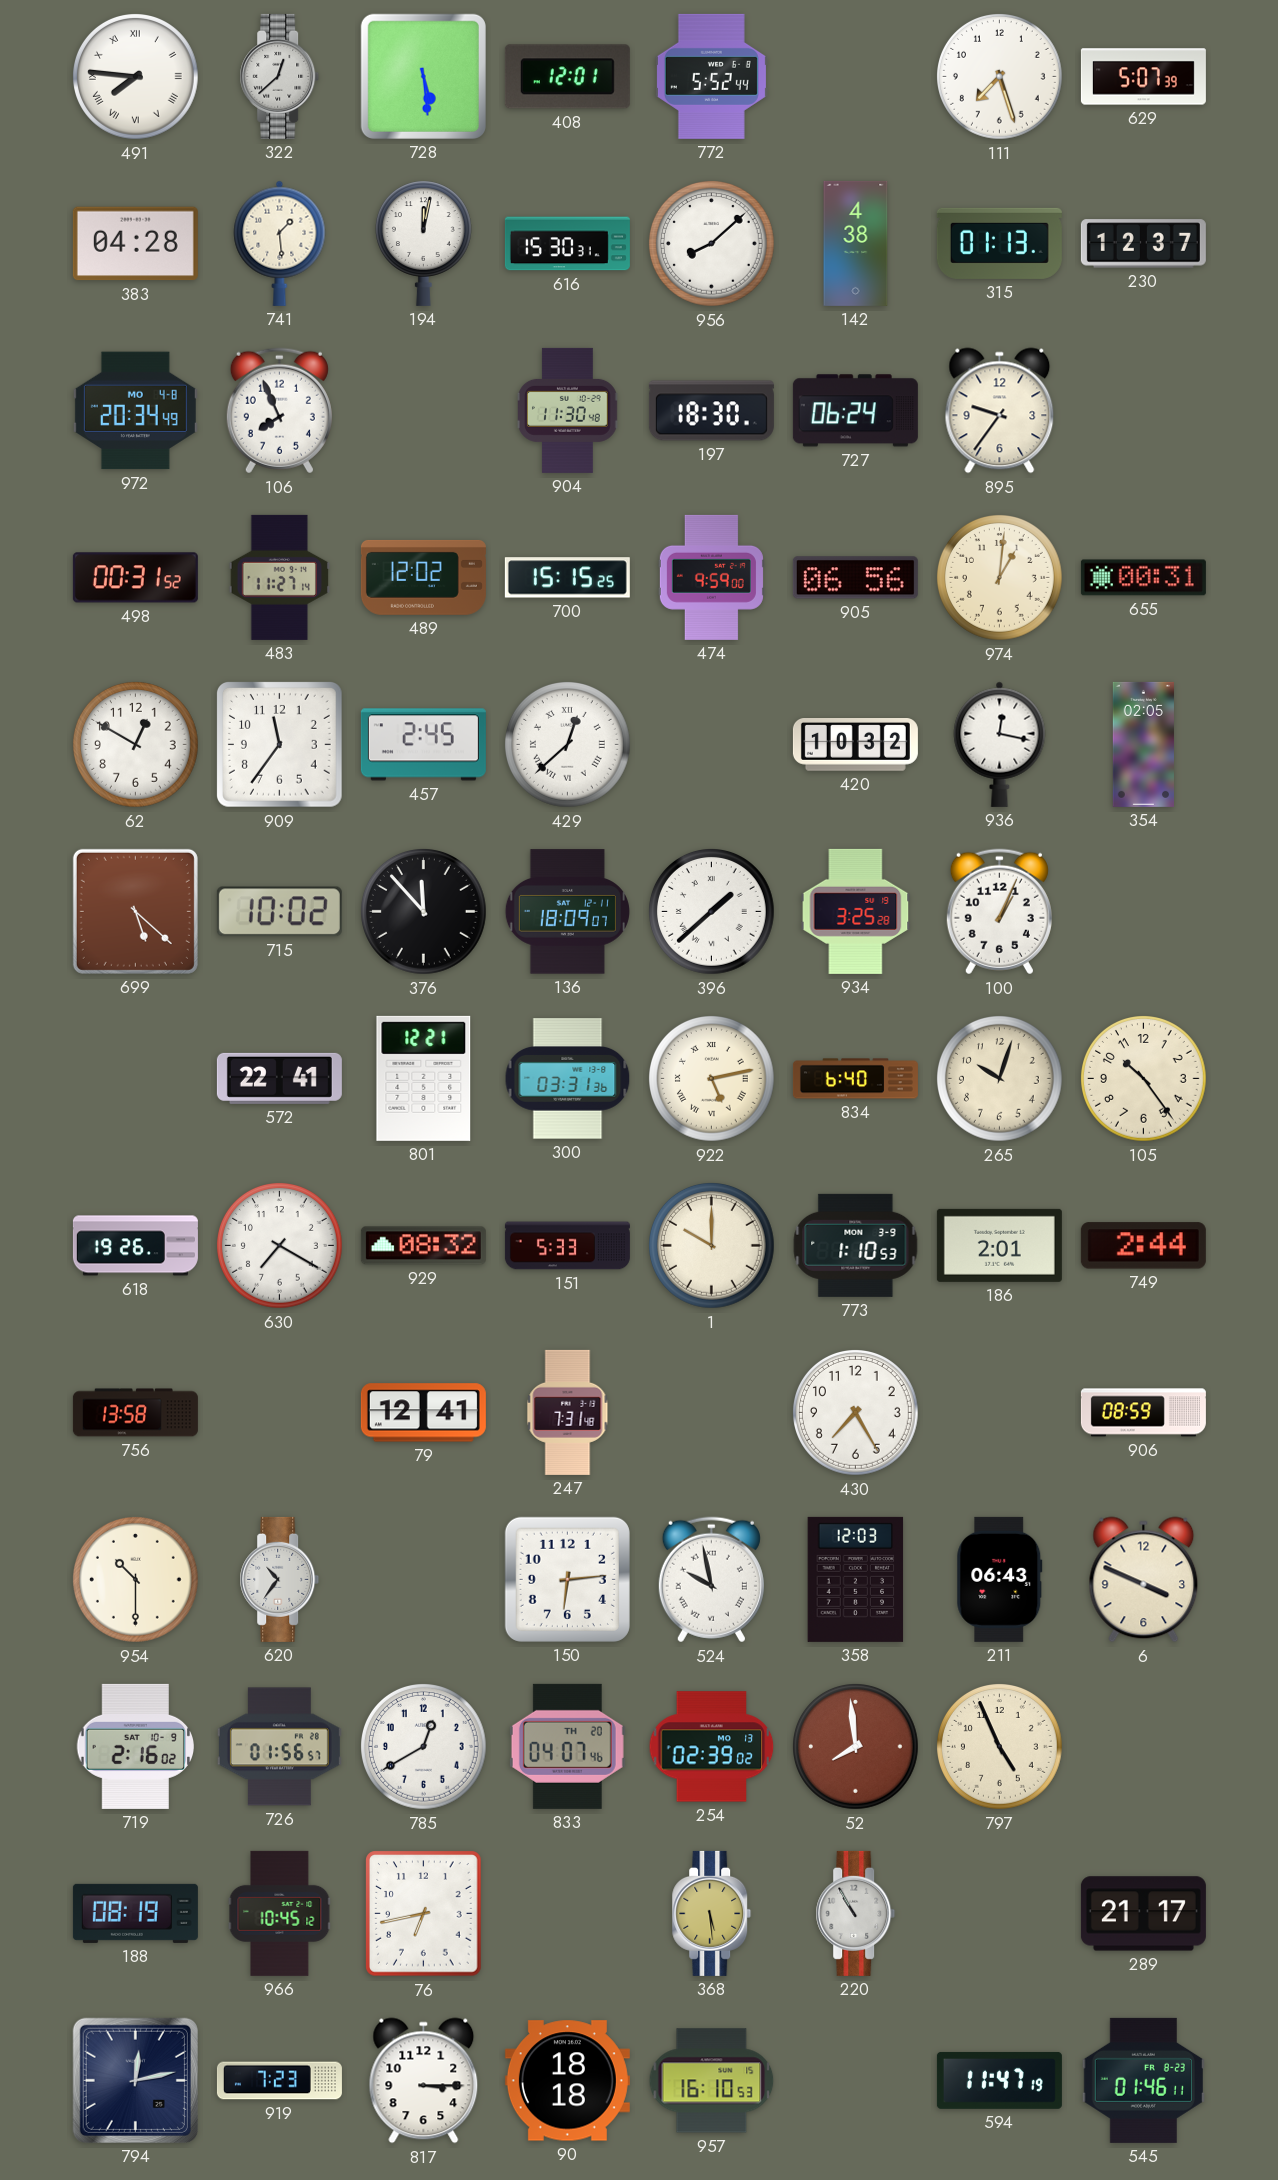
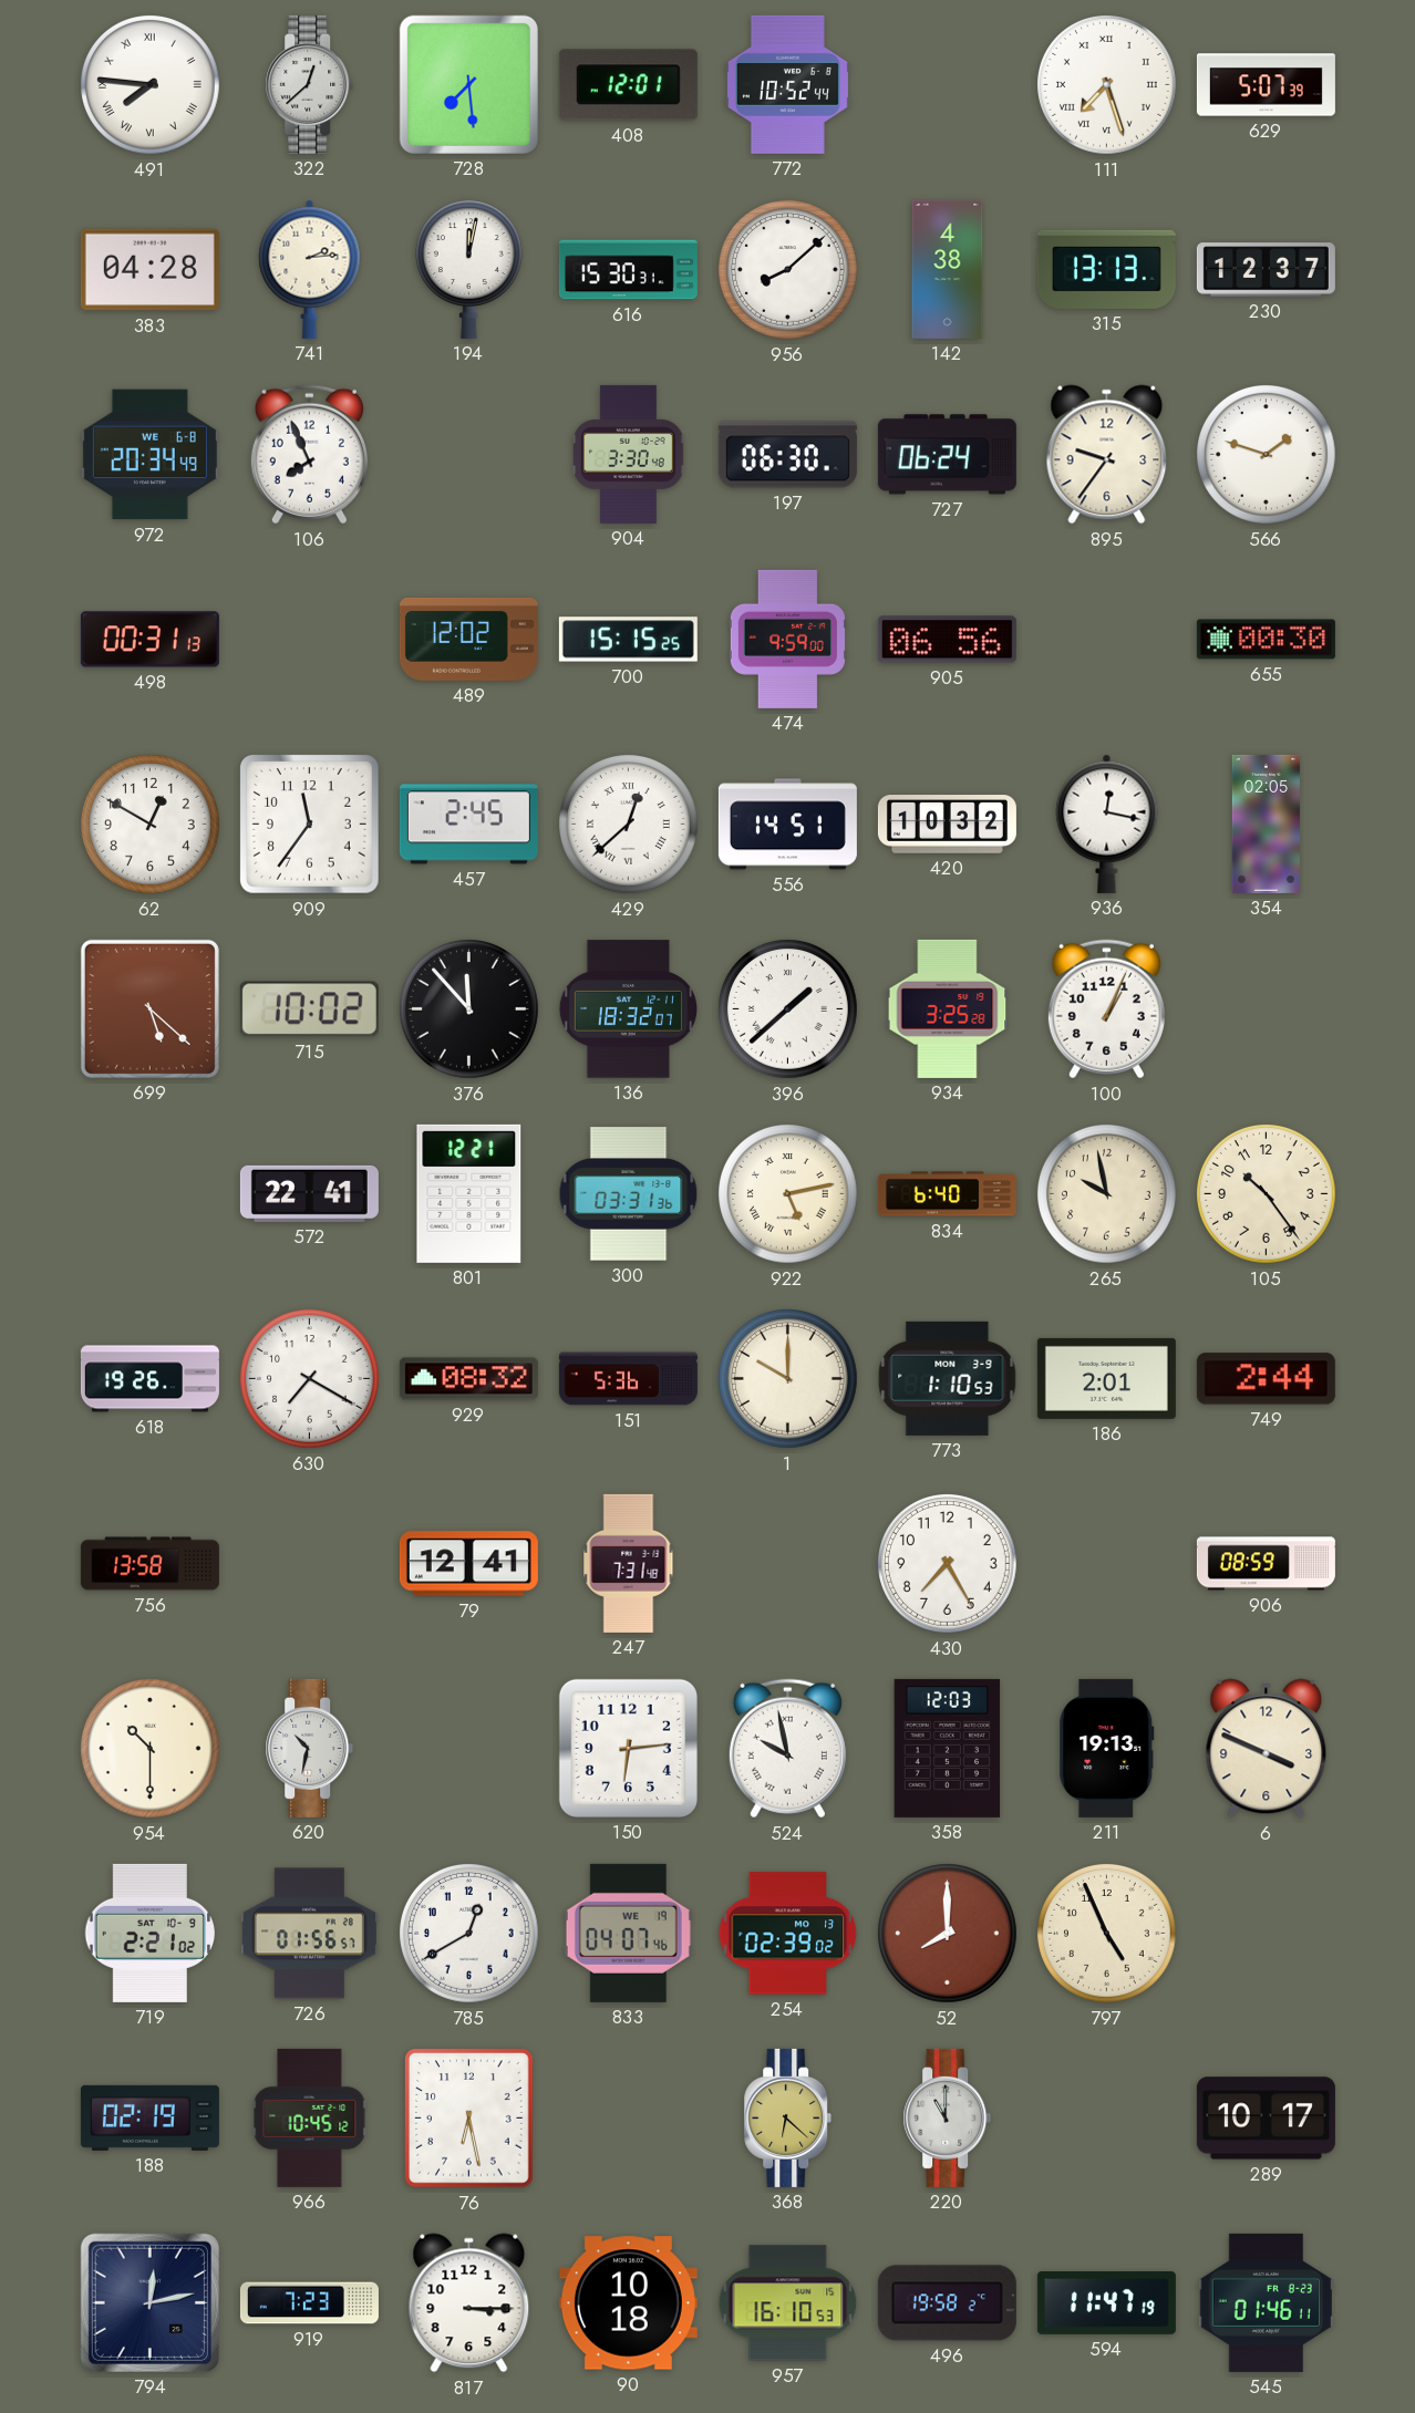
728: 5:29 -> 7:29 (468, 84)
772: 5:52 -> 10:52 (787, 84)
111 numerals: Arabic -> Roman (1107, 85)
741: 1:29 -> 2:14 (310, 269)
315: 01:13 -> 13:13 (1106, 269)
972 date: MO 4-8 -> WE 6-8 (149, 455)
904: 11:30 -> 3:30 (629, 454)
197: 18:30 -> 06:30 (787, 455)
566: none -> 1:48 (1267, 455)
498: 00:31:52 -> 00:31:13 (149, 640)
483: 11:27 -> none (279, 577)
974: 1:01 -> none (1000, 578)
655: 00:31 -> 00:30 (1266, 640)
556: none -> 14:51 (787, 825)
136: 18:09 -> 18:32 (628, 1009)
265: 10:03 -> 9:58 (1107, 1194)
151: 5:33 -> 5:36 (628, 1379)
620: 10:36 -> 10:32 (310, 1748)
211: 06:43 -> 19:13 (1107, 1748)
719: 2:16 -> 2:21 (149, 1933)
833 date: TH 20 -> WE 19 (628, 1933)
52: 7:59 -> 8:00 (948, 1934)
188: 08:19 -> 02:19 (149, 2117)
76: 6:43 -> 6:28 (469, 2119)
368: 5:29 -> 6:22 (788, 2117)
220: 10:55 -> 11:00 (948, 2117)
289: 21:17 -> 10:17 (1266, 2119)
90: 18:18 -> 10:18 (628, 2303)
496: none -> 19:58 (947, 2303)
